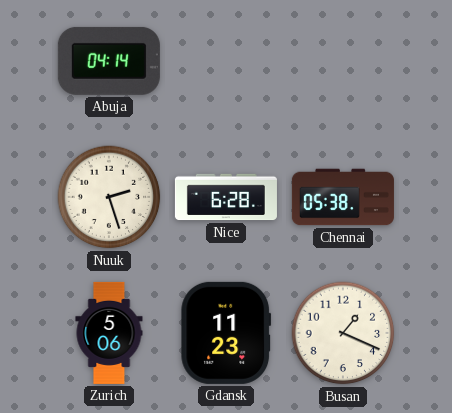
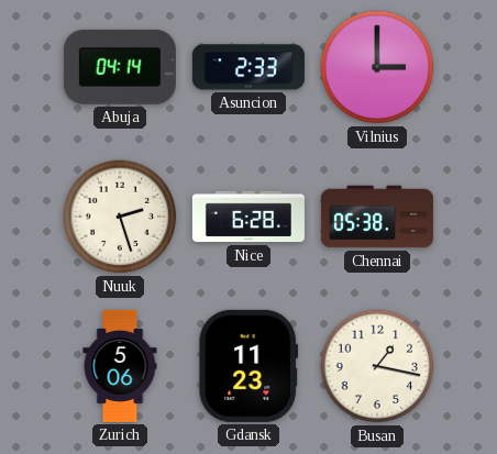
Asuncion: none -> 2:33 (248, 67)
Vilnius: none -> 3:00 (377, 67)
Busan: 1:19 -> 1:17 (377, 366)
